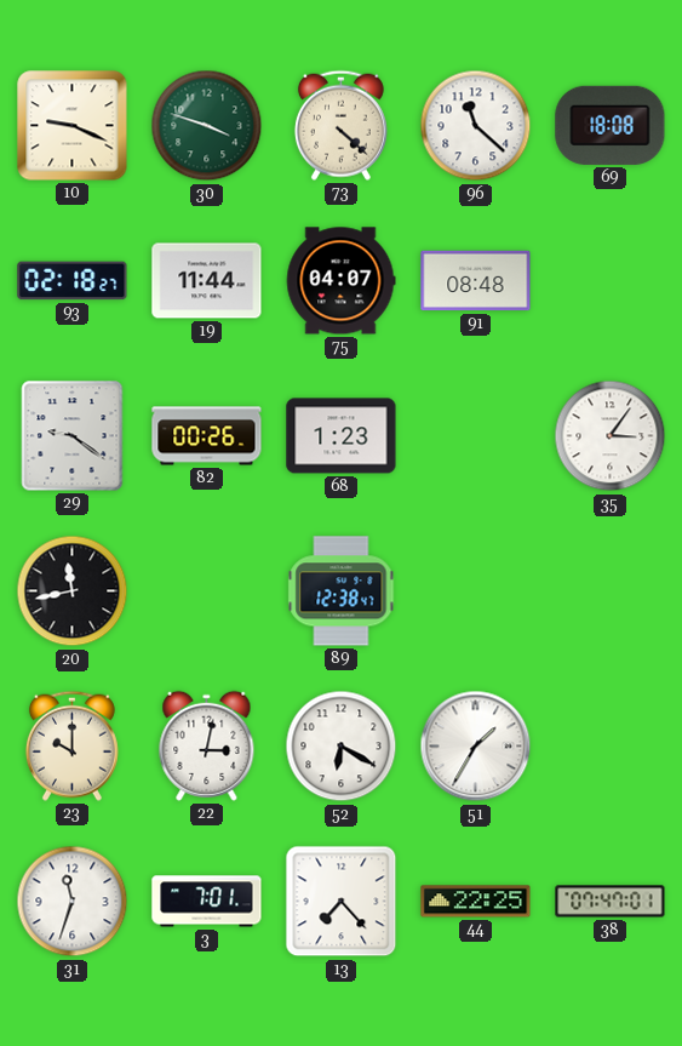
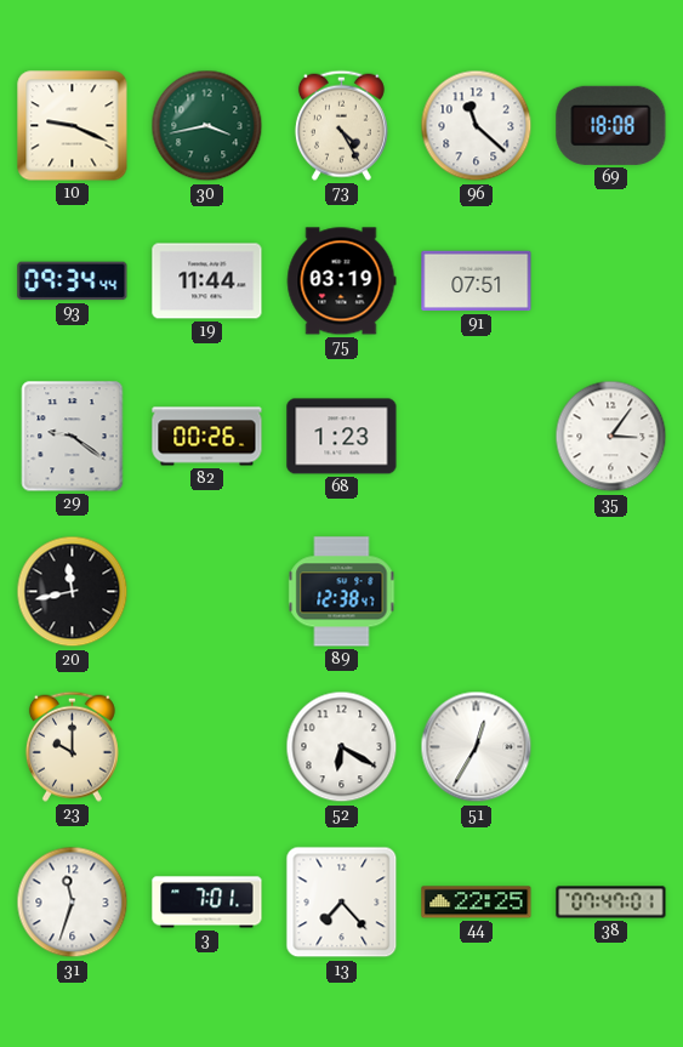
30: 3:48 -> 3:43 (207, 126)
73: 4:22 -> 4:25 (341, 125)
93: 02:18 -> 09:34 (73, 281)
75: 04:07 -> 03:19 (341, 281)
91: 08:48 -> 07:51 (477, 281)
22: 3:02 -> none (207, 745)
51: 1:35 -> 12:35 (477, 747)
